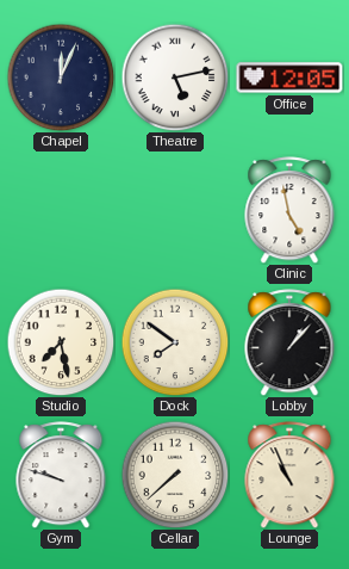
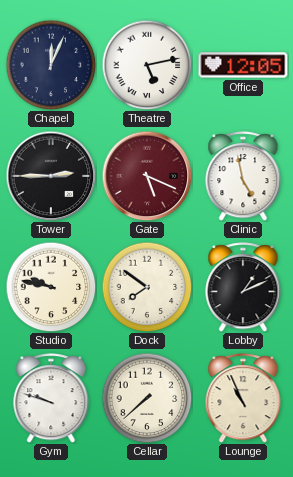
Tower: none -> 2:45 (51, 176)
Gate: none -> 5:19 (147, 176)
Studio: 7:28 -> 9:47 (51, 287)
Lobby: 1:07 -> 1:11 (243, 287)
